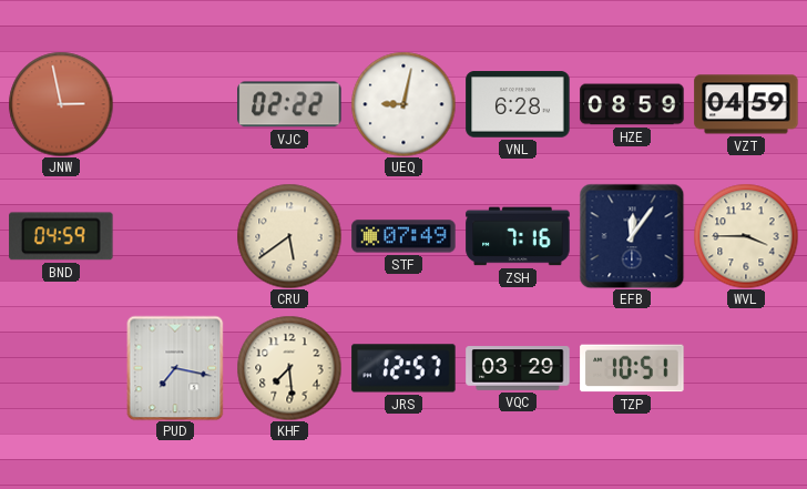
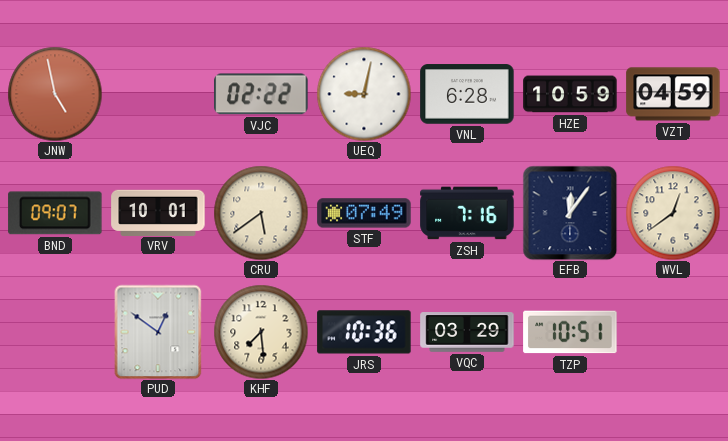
JNW: 2:58 -> 4:58 (55, 94)
HZE: 08:59 -> 10:59 (570, 94)
BND: 04:59 -> 09:07 (55, 213)
VRV: none -> 10:01 (158, 212)
WVL: 3:45 -> 12:39 (673, 213)
PUD: 7:17 -> 12:51 (158, 332)
JRS: 12:57 -> 10:36 (364, 332)
